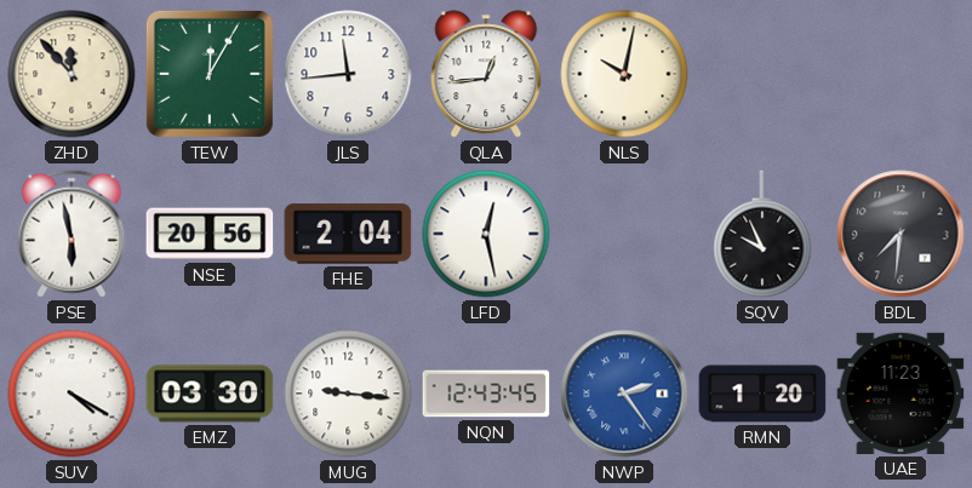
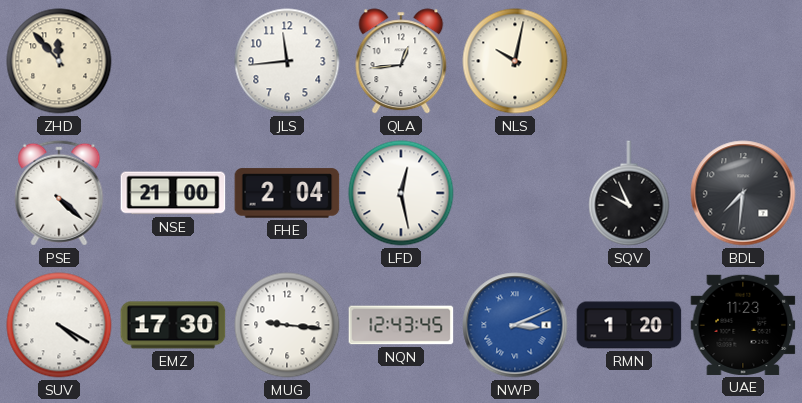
TEW: 12:05 -> none (210, 74)
PSE: 5:58 -> 4:22 (59, 193)
NSE: 20:56 -> 21:00 (173, 193)
EMZ: 03:30 -> 17:30 (173, 325)
NWP: 2:24 -> 3:11 (515, 325)
